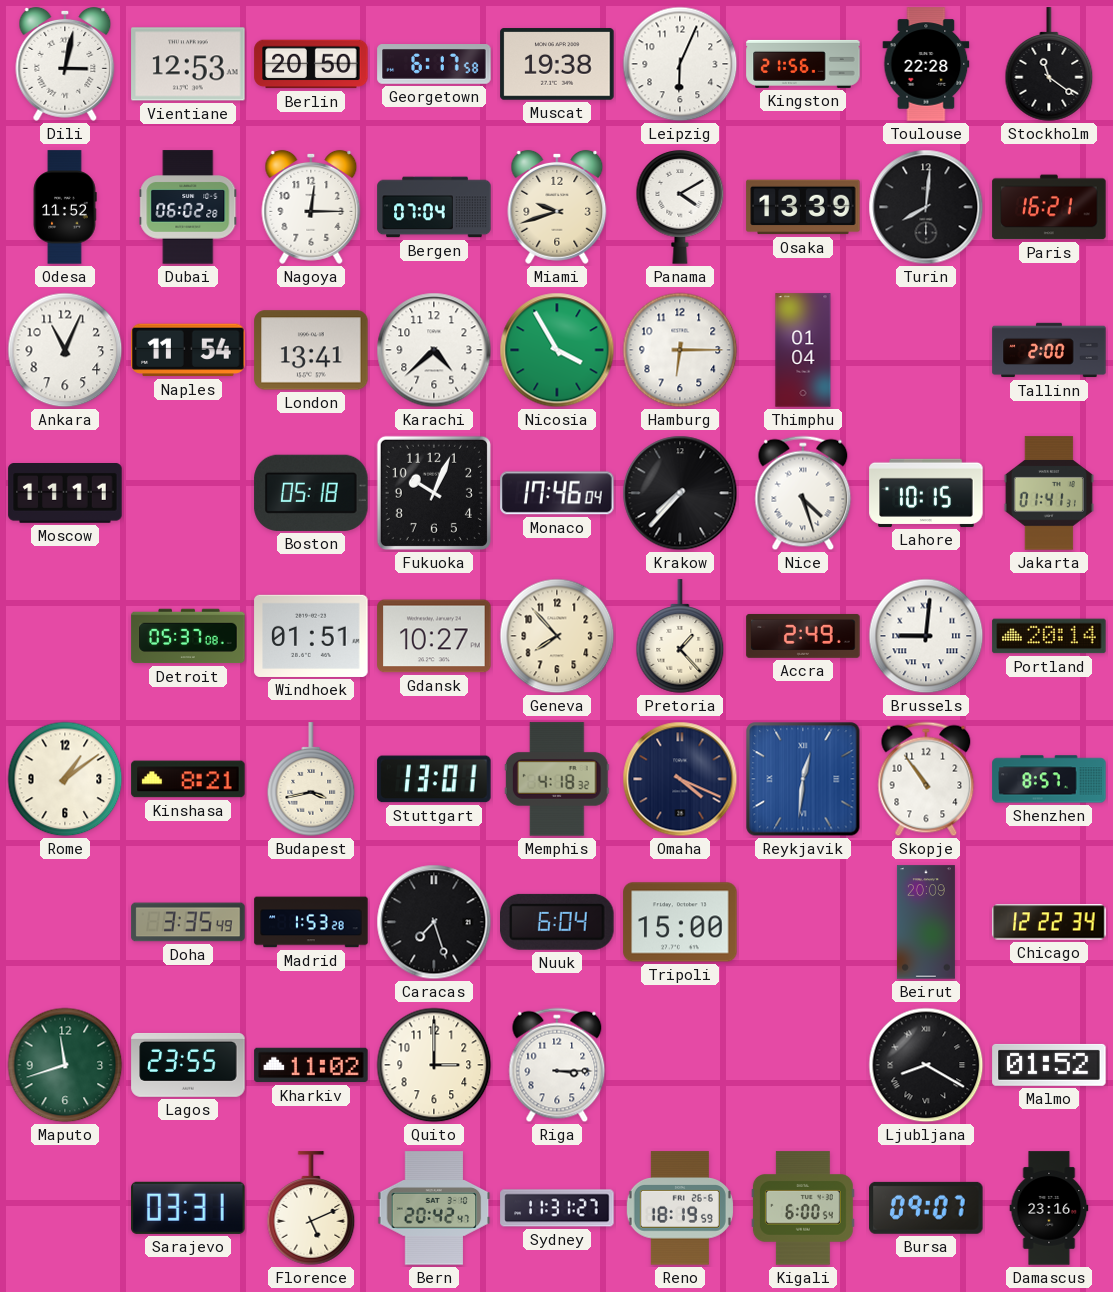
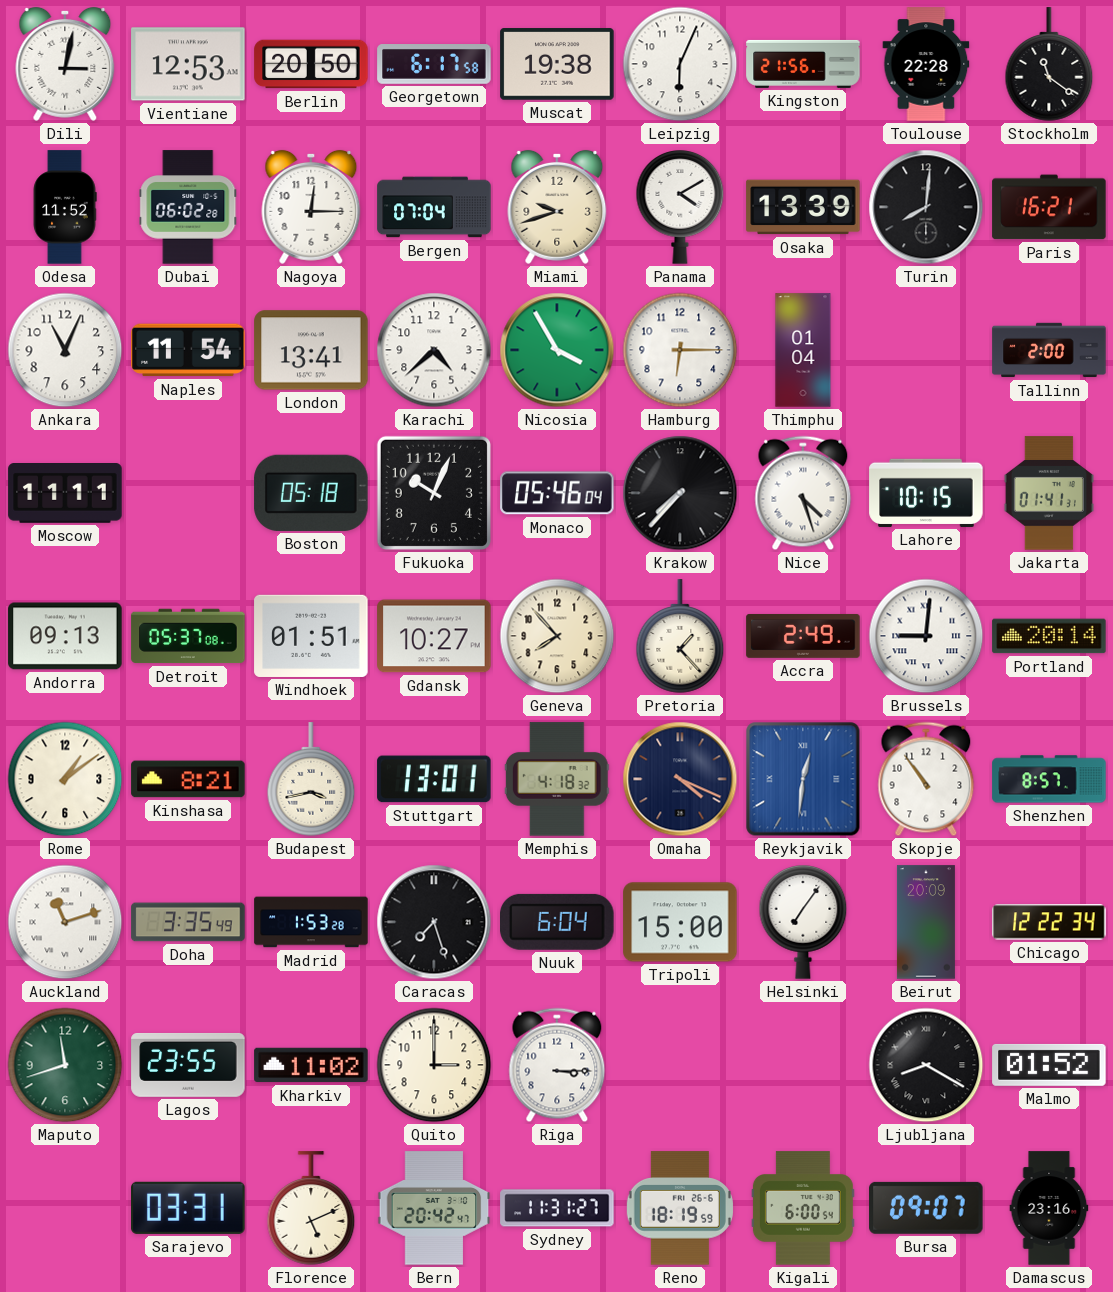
Monaco: 17:46 -> 05:46 (557, 493)
Andorra: none -> 09:13 (65, 636)
Auckland: none -> 11:12 (65, 922)
Helsinki: none -> 7:06 (803, 923)
